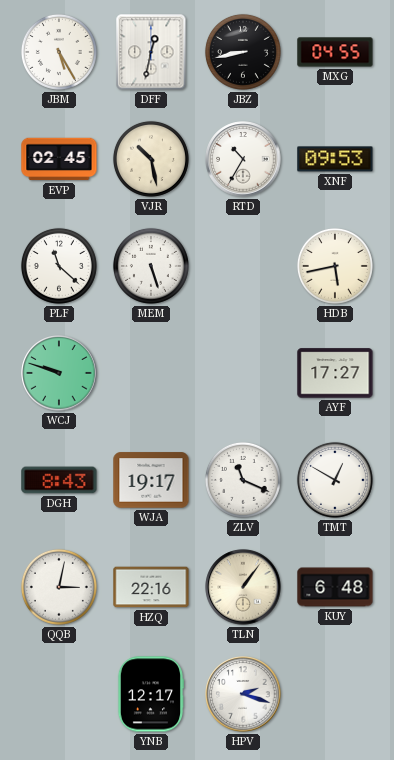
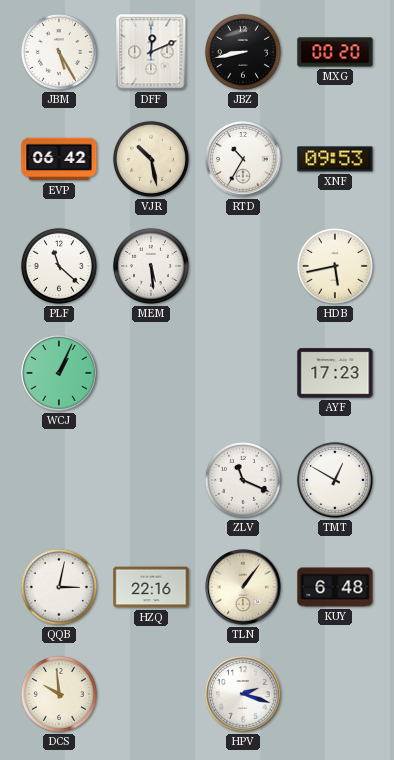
DFF: 12:32 -> 12:11 (151, 52)
MXG: 04:55 -> 00:20 (335, 52)
EVP: 02:45 -> 06:42 (59, 159)
MEM: 5:27 -> 5:29 (151, 266)
WCJ: 9:48 -> 1:04 (59, 373)
AYF: 17:27 -> 17:23 (335, 373)
DGH: 8:43 -> none (59, 480)
WJA: 19:17 -> none (151, 480)
DCS: none -> 9:59 (59, 694)
YNB: 12:17 -> none (150, 694)
